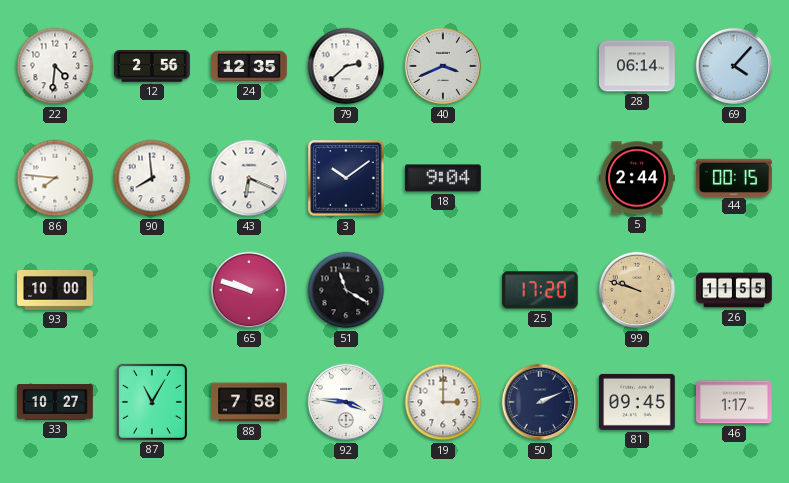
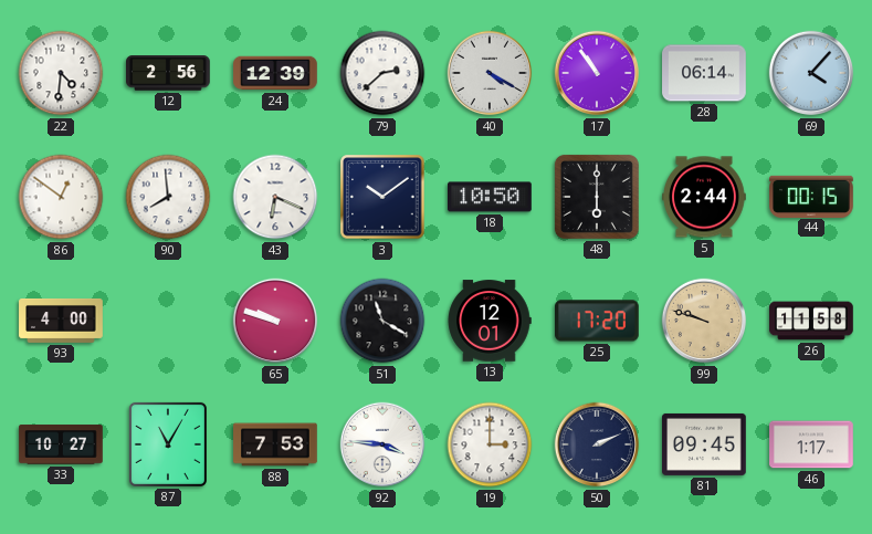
24: 12:35 -> 12:39 (275, 73)
40: 3:41 -> 4:20 (490, 73)
17: none -> 10:54 (597, 73)
86: 7:46 -> 12:51 (61, 197)
18: 9:04 -> 10:50 (490, 197)
48: none -> 6:00 (597, 197)
93: 10:00 -> 4:00 (61, 321)
13: none -> 12:01 (490, 321)
26: 11:55 -> 11:58 (811, 321)
88: 7:58 -> 7:53 (275, 444)
